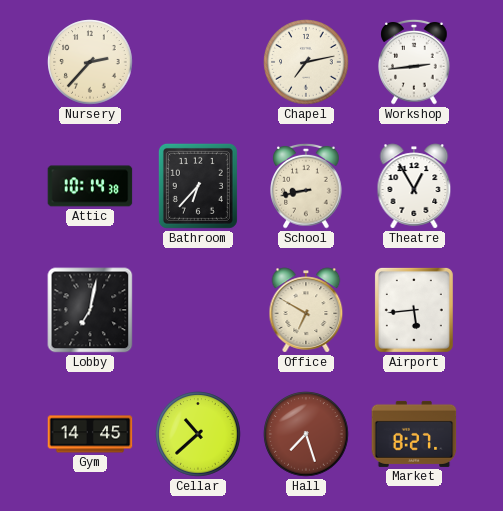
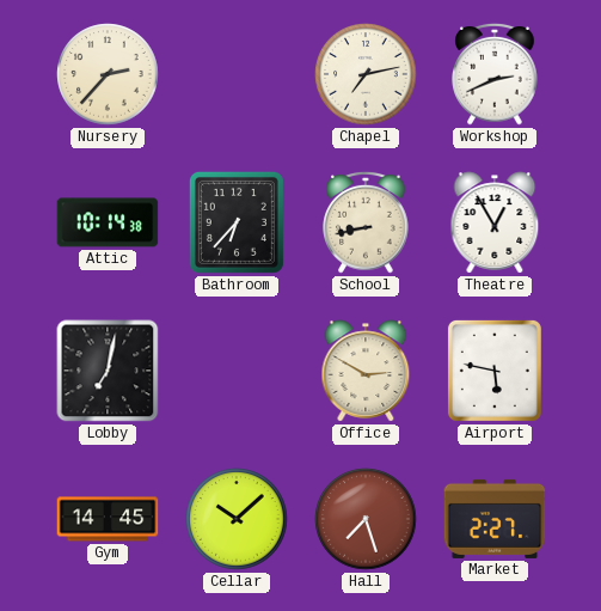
Workshop: 2:44 -> 2:41 (495, 74)
Office: 6:50 -> 2:50 (366, 371)
Airport: 5:44 -> 5:47 (495, 371)
Cellar: 10:38 -> 10:08 (237, 519)
Market: 8:27 -> 2:27 (495, 519)
